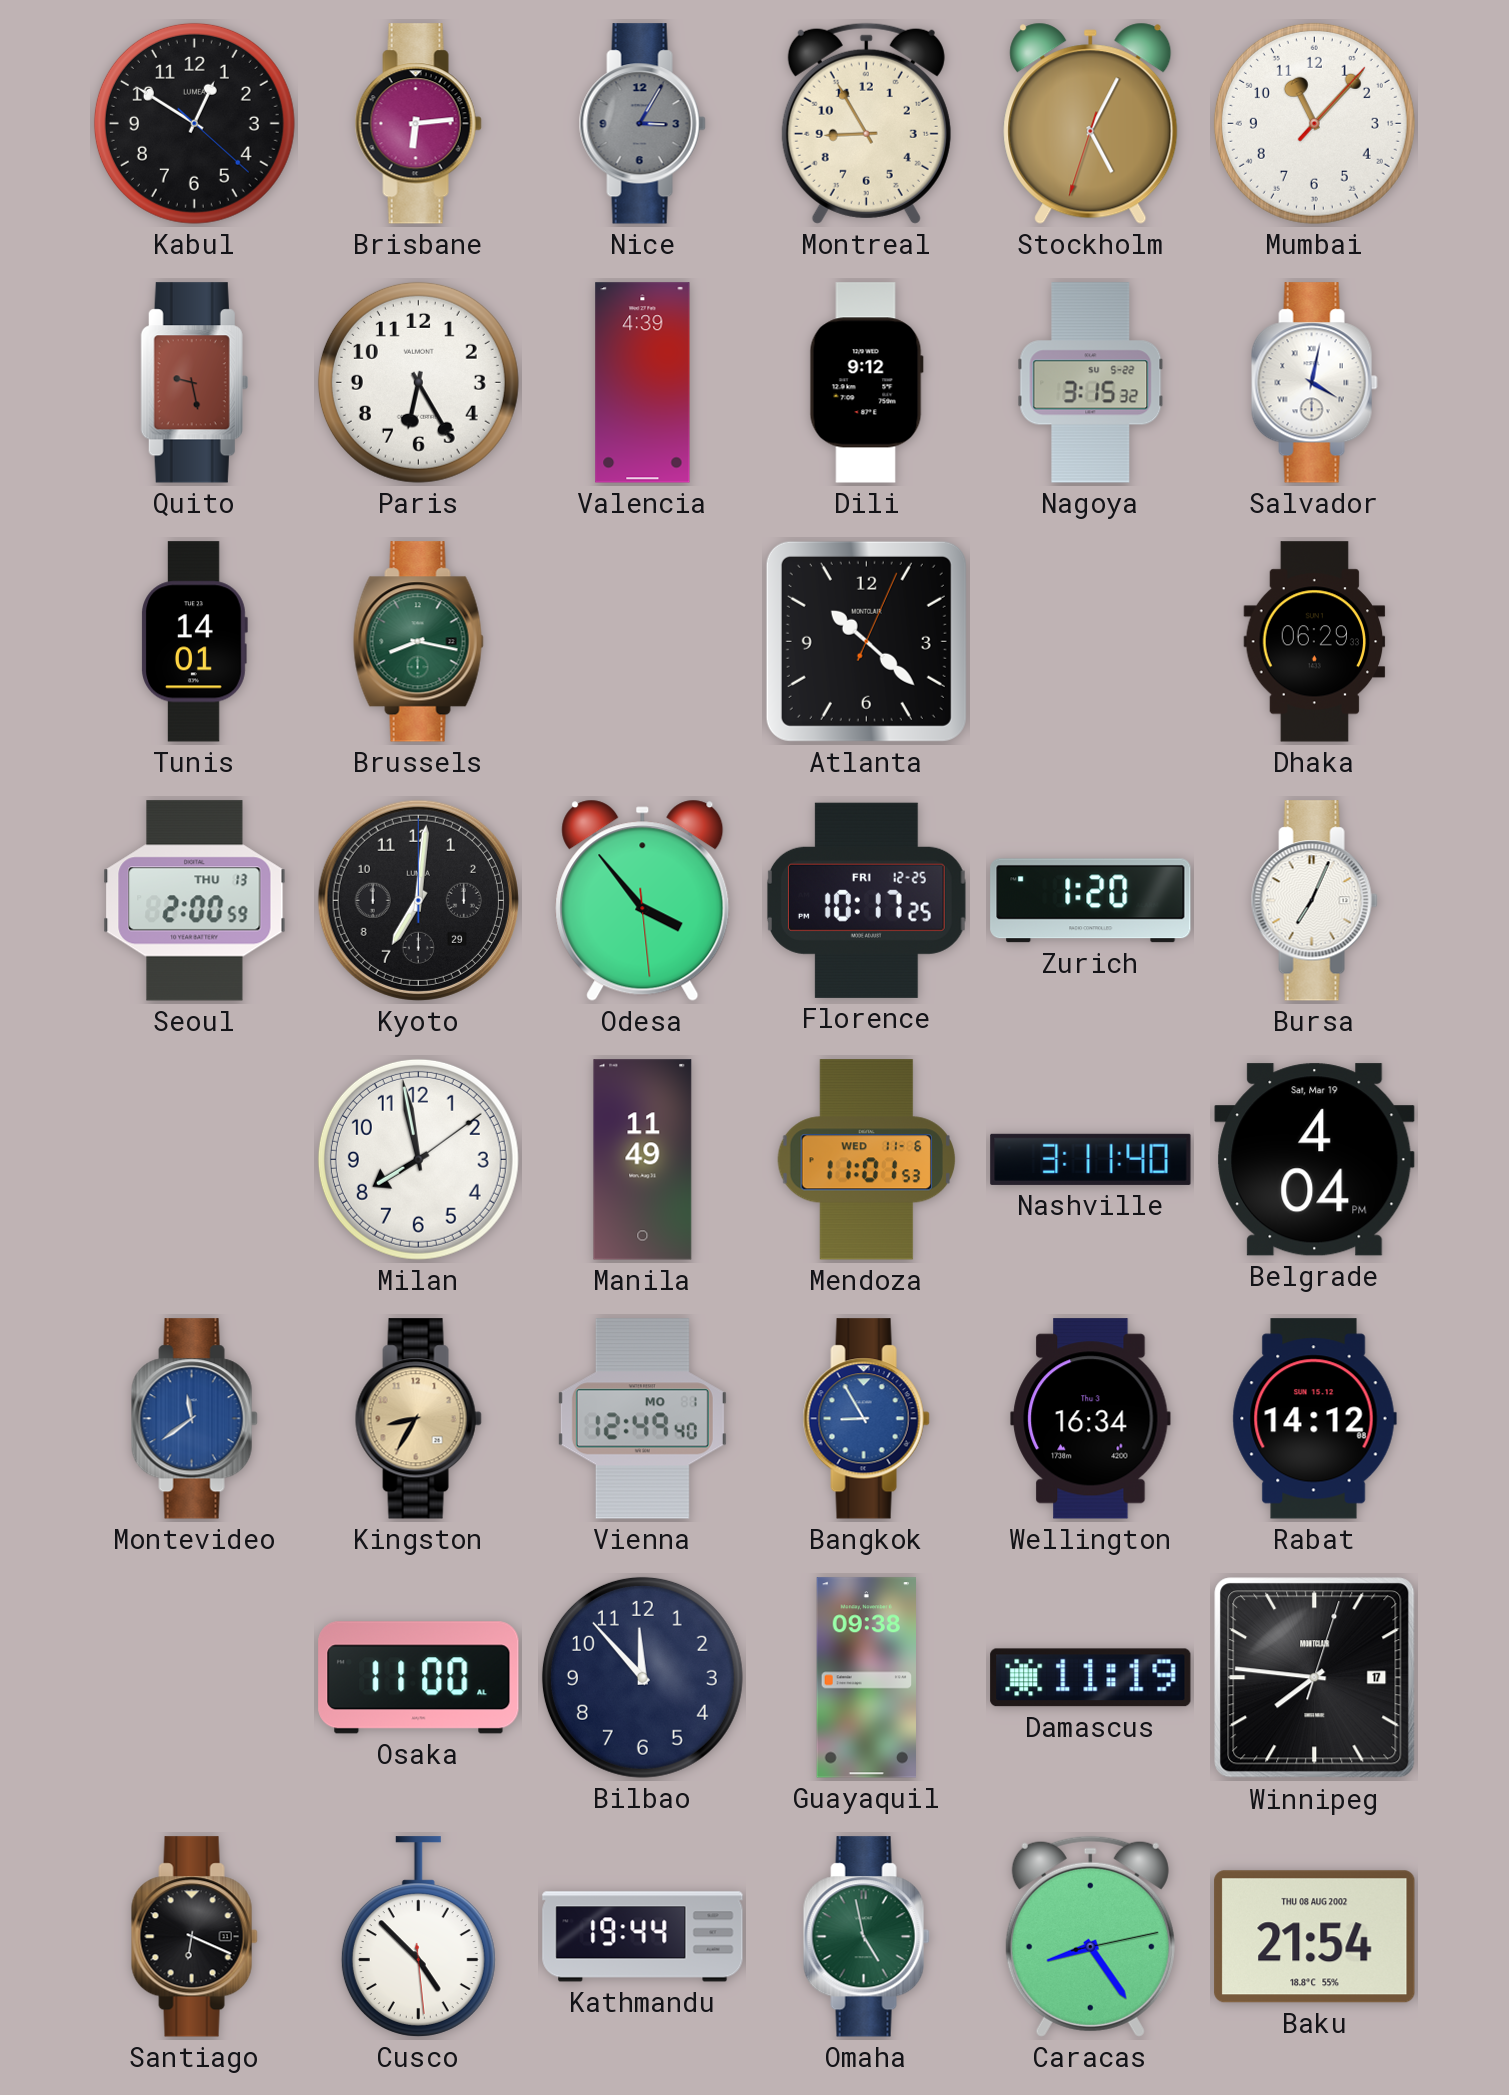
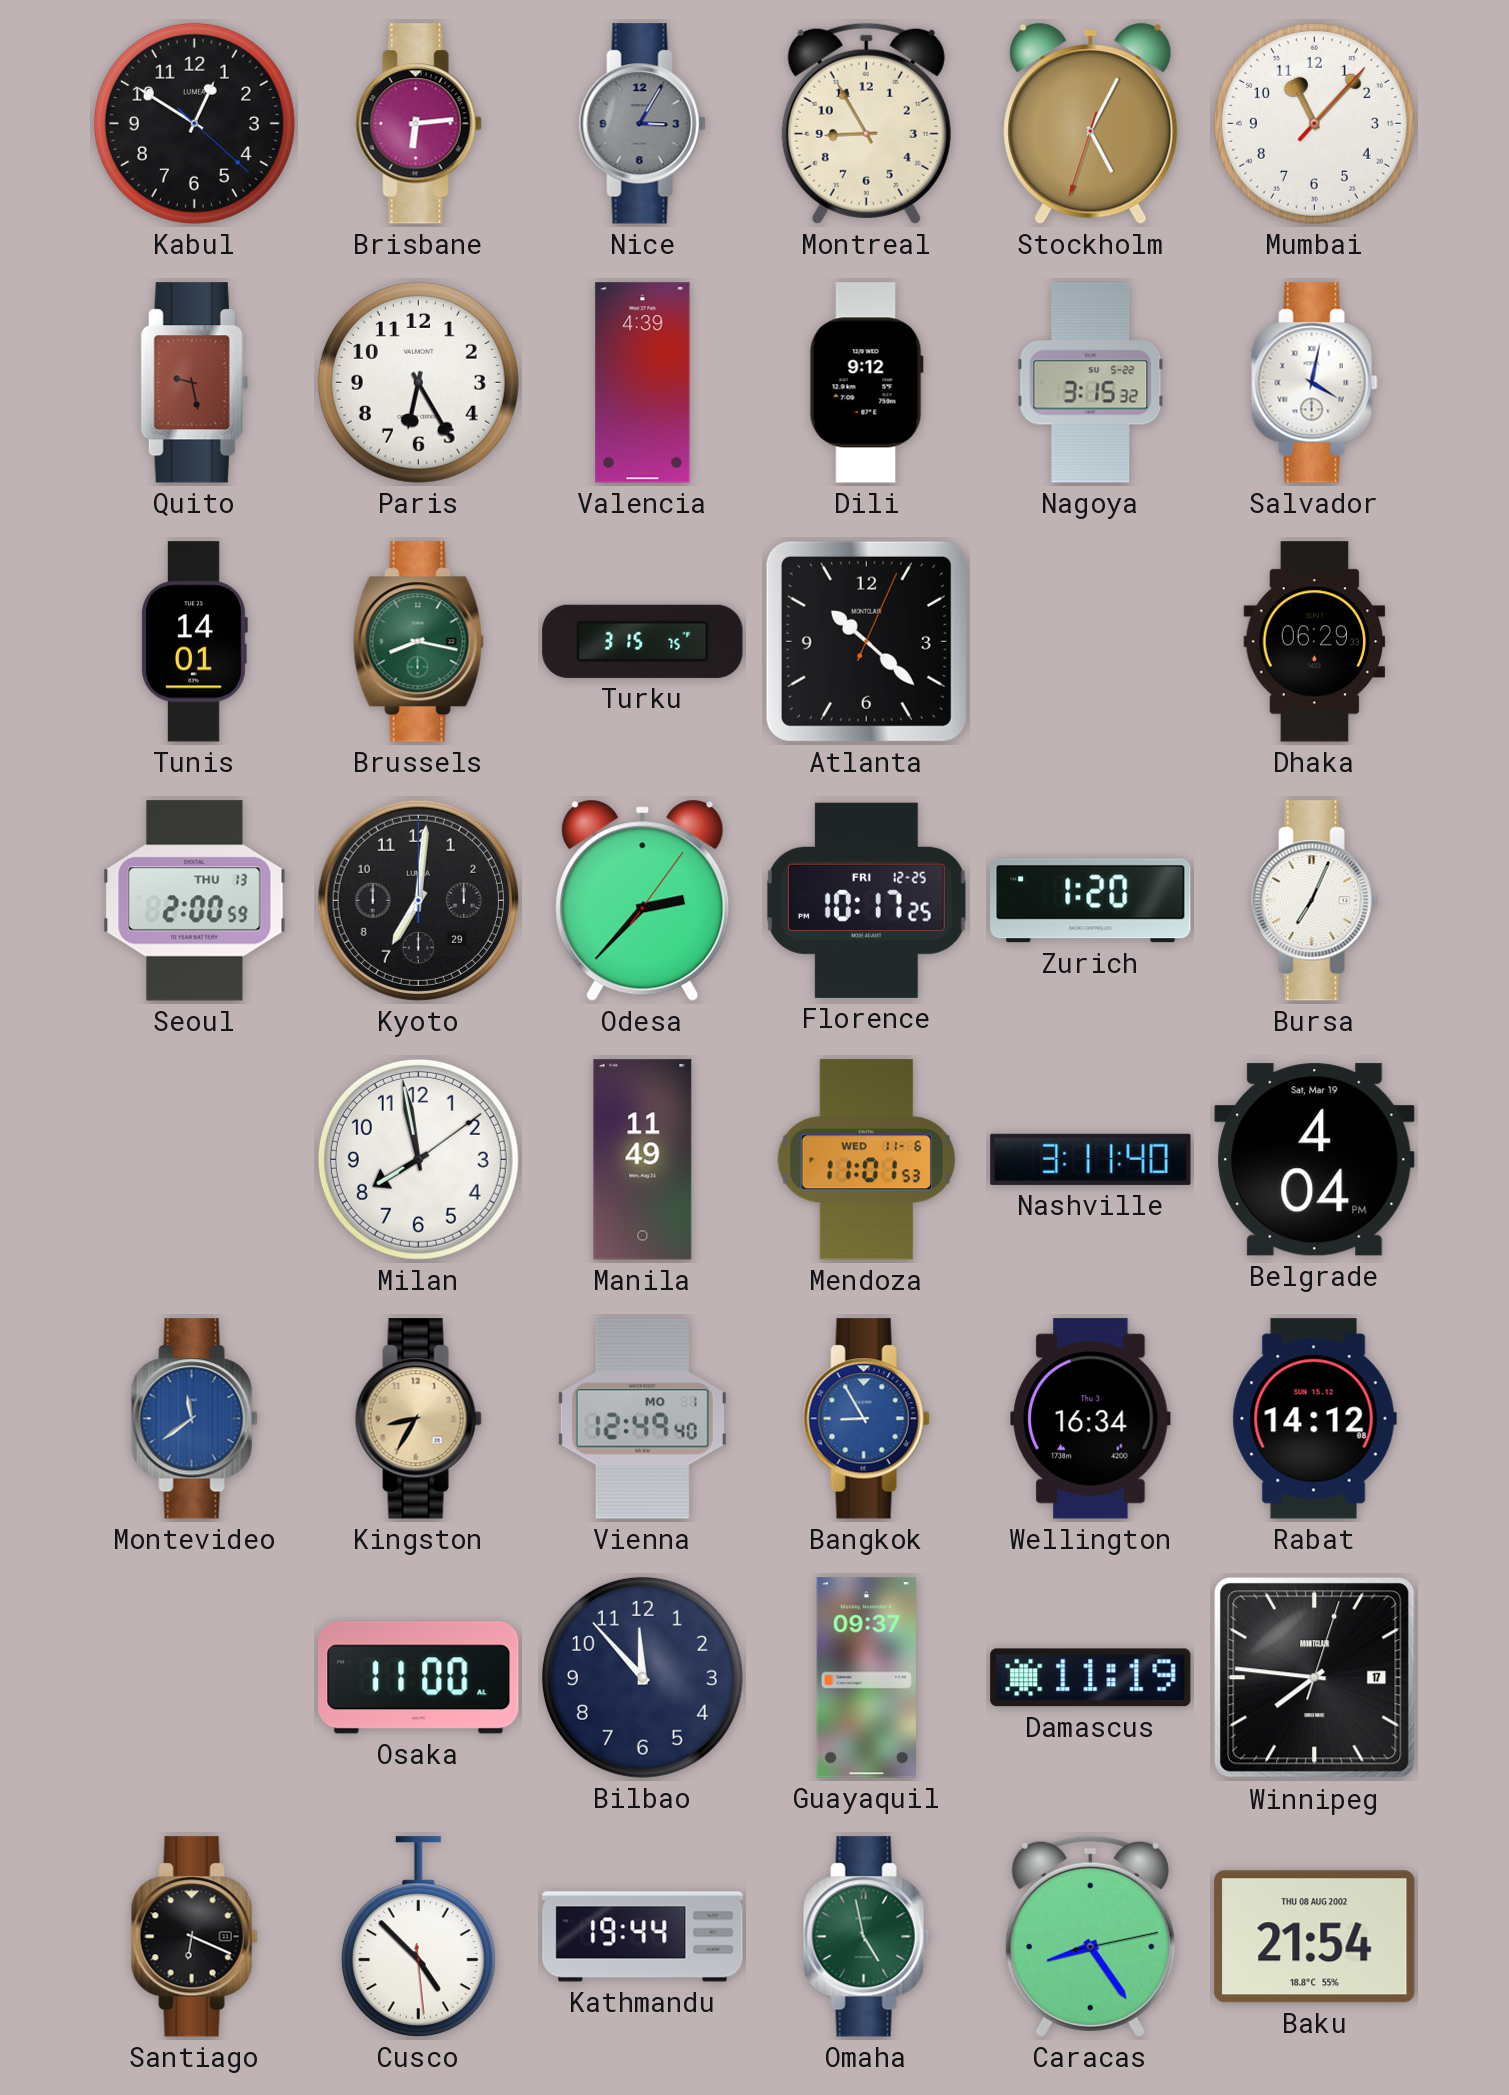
Turku: none -> 3:15 (643, 641)
Odesa: 3:53 -> 2:37 (643, 900)
Guayaquil: 09:38 -> 09:37 (866, 1678)
